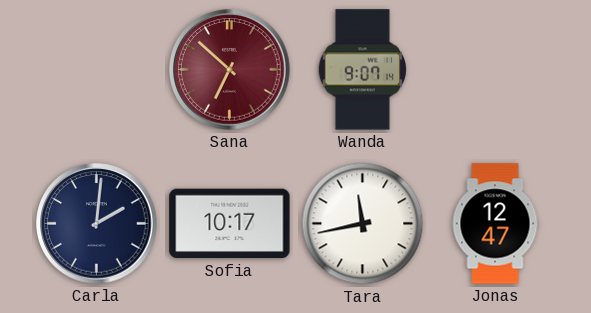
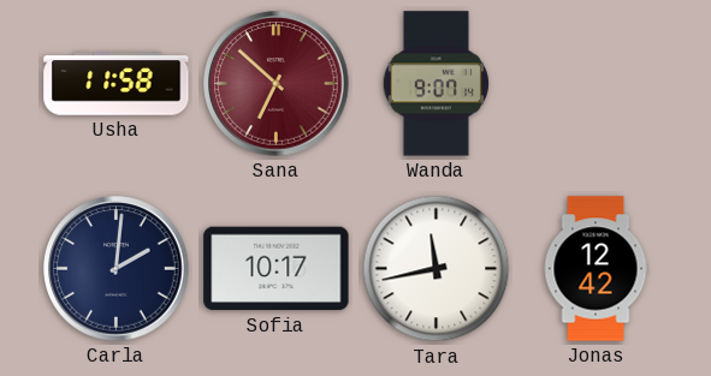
Usha: none -> 11:58 (117, 84)
Jonas: 12:47 -> 12:42 (596, 269)
